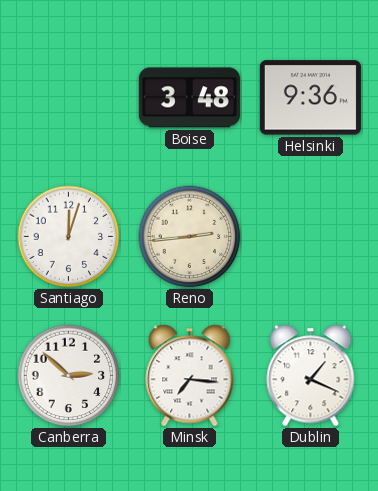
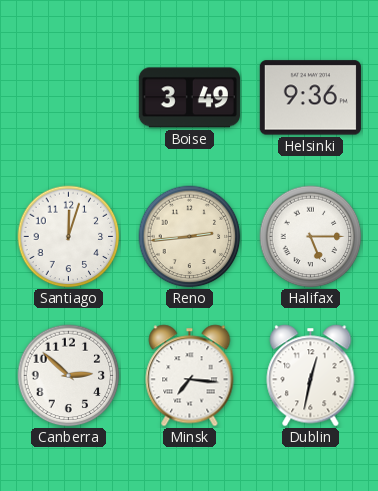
Boise: 3:48 -> 3:49 (189, 98)
Halifax: none -> 5:15 (311, 237)
Dublin: 1:19 -> 12:32 (311, 376)
